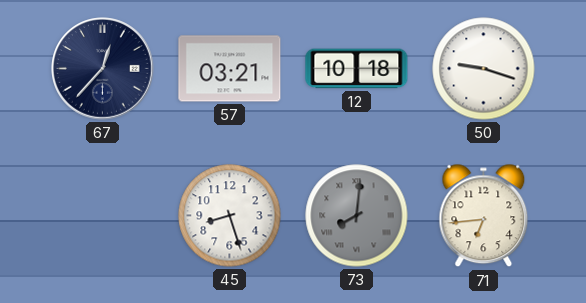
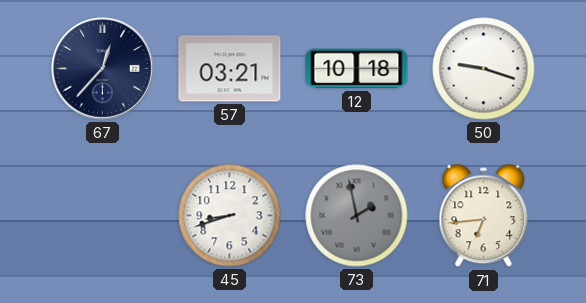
45: 8:27 -> 8:42 (230, 216)
73: 8:01 -> 1:58 (357, 216)
